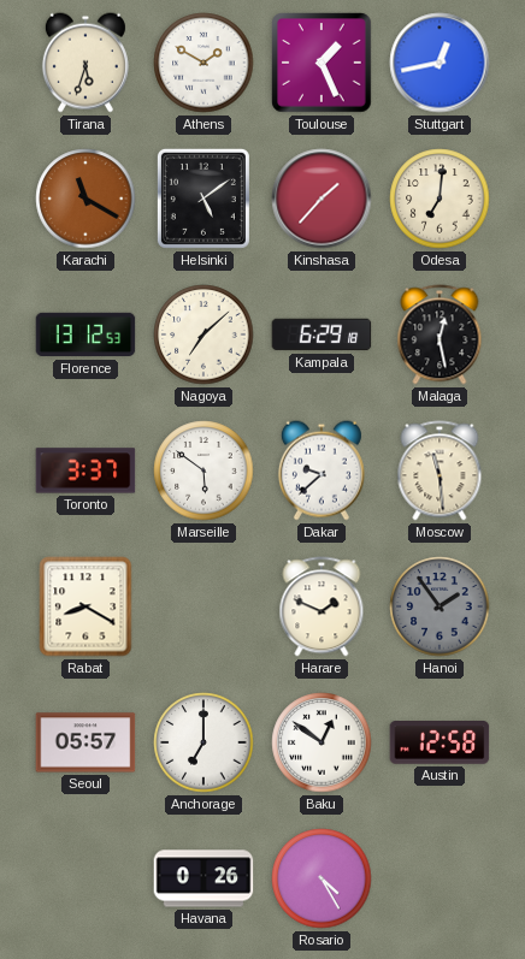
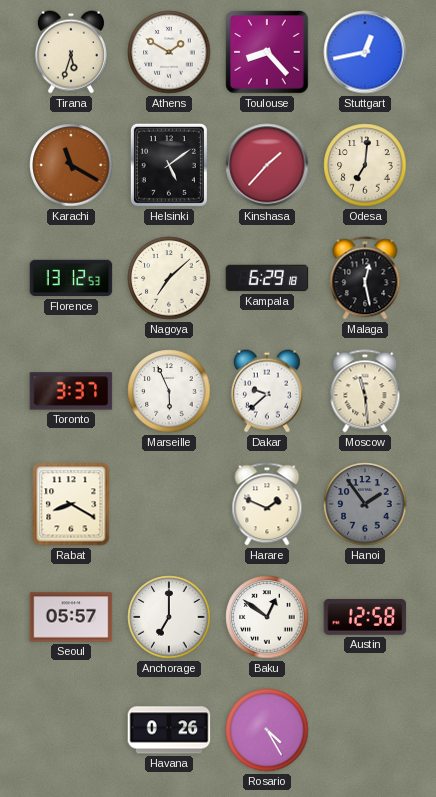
Toulouse: 1:26 -> 8:23 (267, 52)
Marseille: 5:51 -> 5:56 (169, 391)
